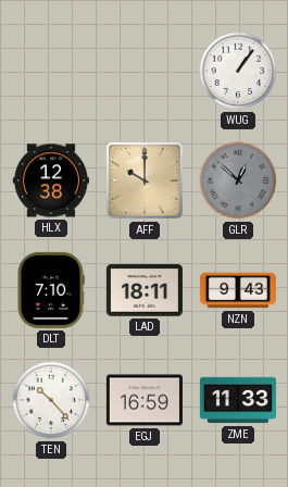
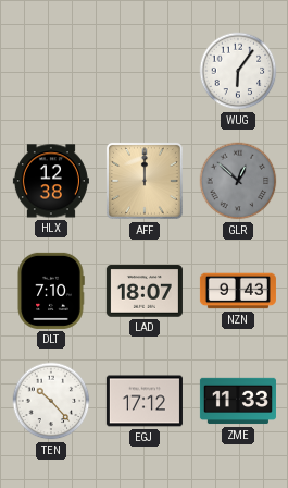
WUG: 1:06 -> 6:06 (238, 71)
AFF: 10:00 -> 12:00 (145, 181)
LAD: 18:11 -> 18:07 (145, 291)
EGJ: 16:59 -> 17:12 (145, 401)
